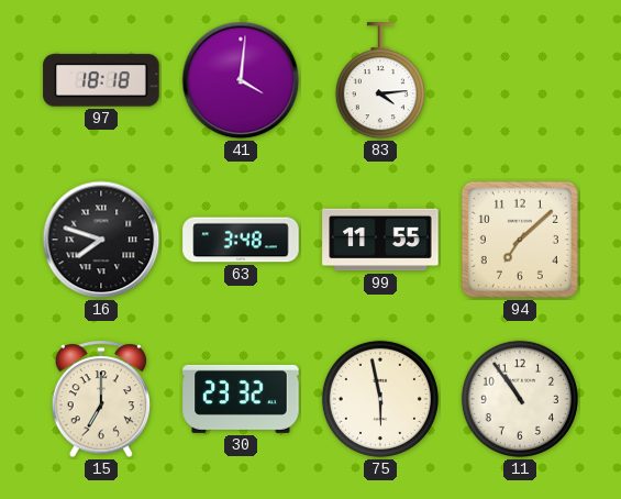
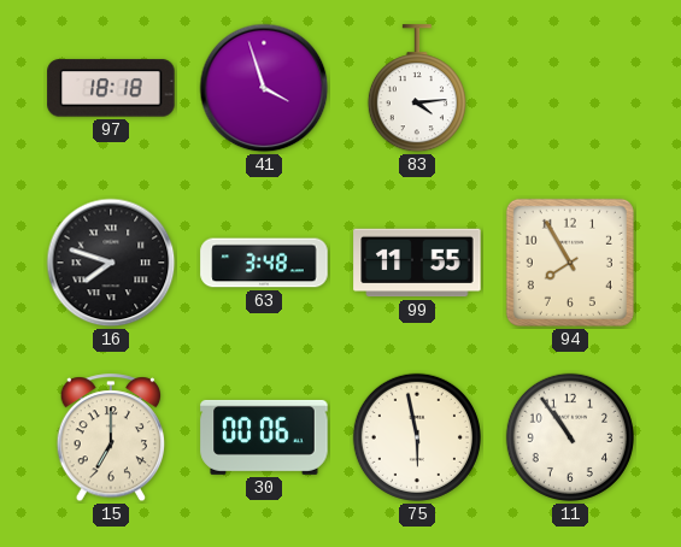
41: 4:01 -> 3:57 (264, 88)
94: 7:08 -> 7:55 (570, 263)
30: 23:32 -> 00:06 (264, 437)
